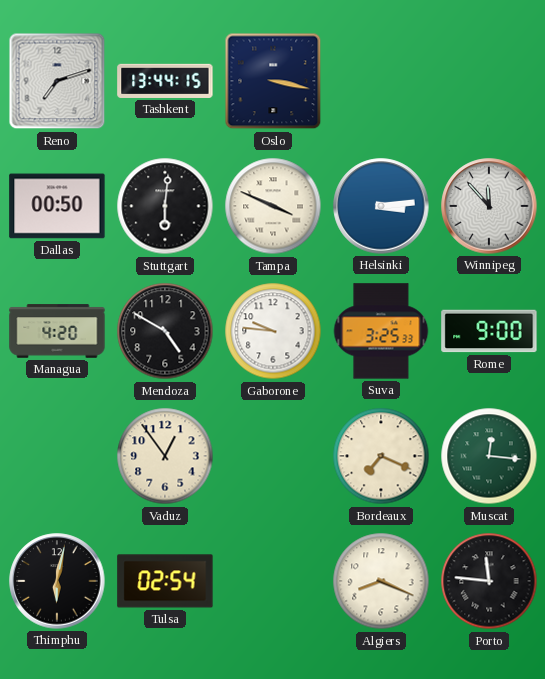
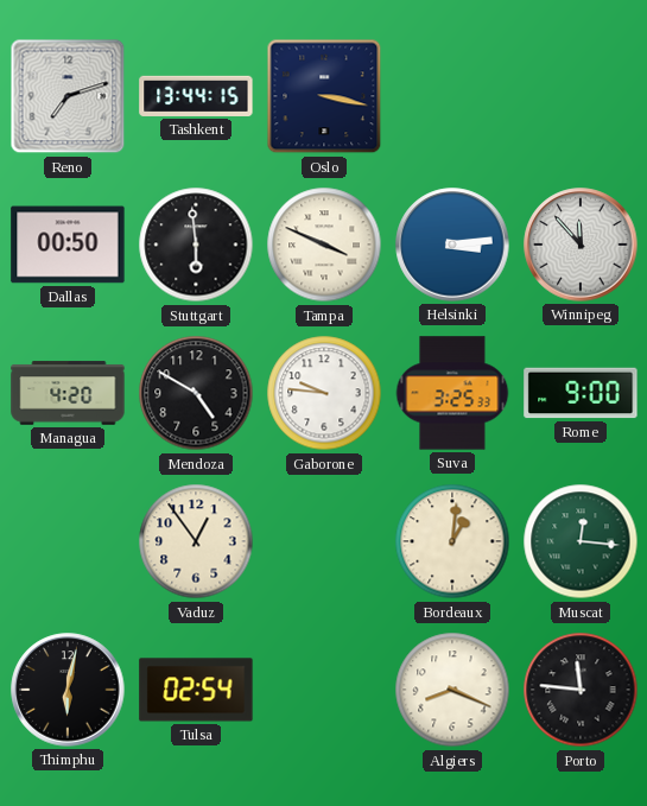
Stuttgart: 6:01 -> 5:59 (196, 245)
Bordeaux: 7:19 -> 1:01 (452, 541)
